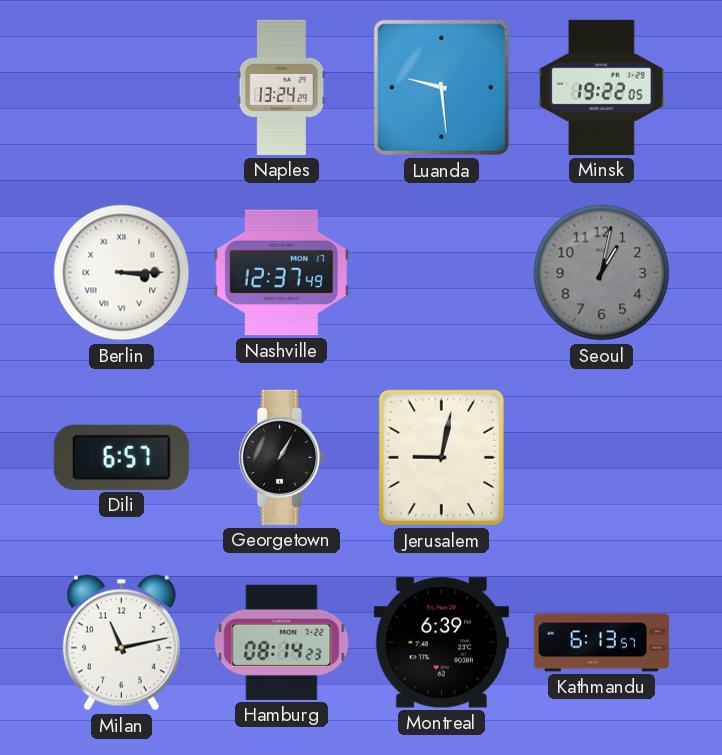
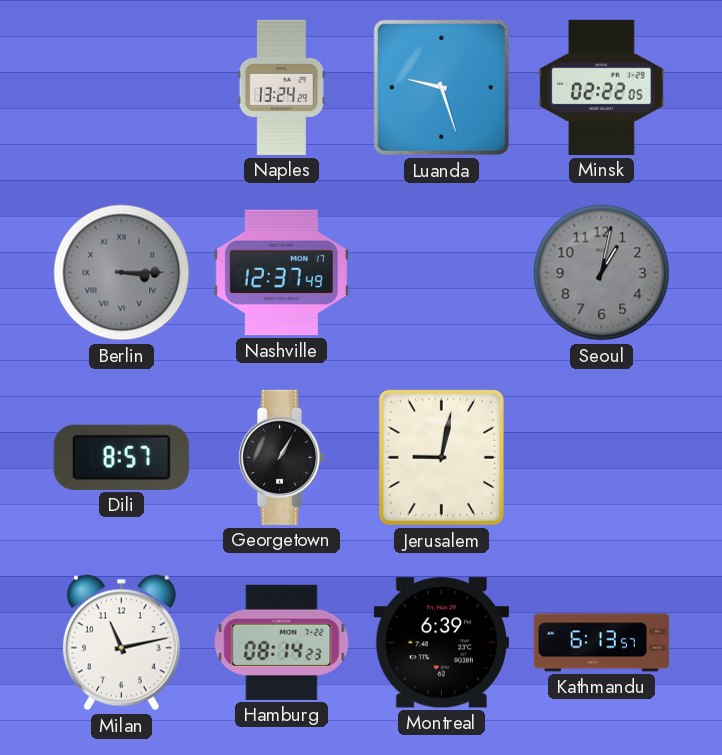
Luanda: 9:29 -> 9:27 (441, 87)
Minsk: 19:22 -> 02:22 (602, 87)
Berlin dial: white -> grey (122, 273)
Dili: 6:57 -> 8:57 (121, 457)
